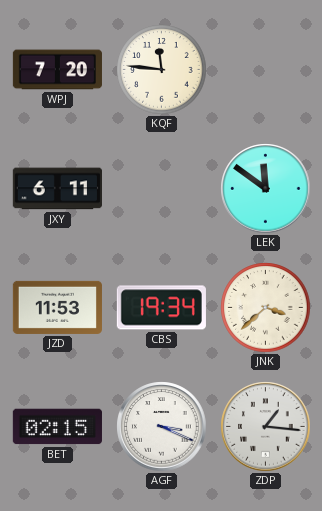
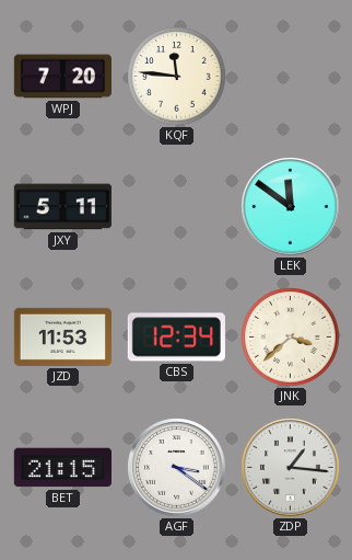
JXY: 6:11 -> 5:11 (62, 207)
CBS: 19:34 -> 12:34 (176, 338)
BET: 02:15 -> 21:15 (62, 468)
AGF: 3:19 -> 3:21 (177, 468)
